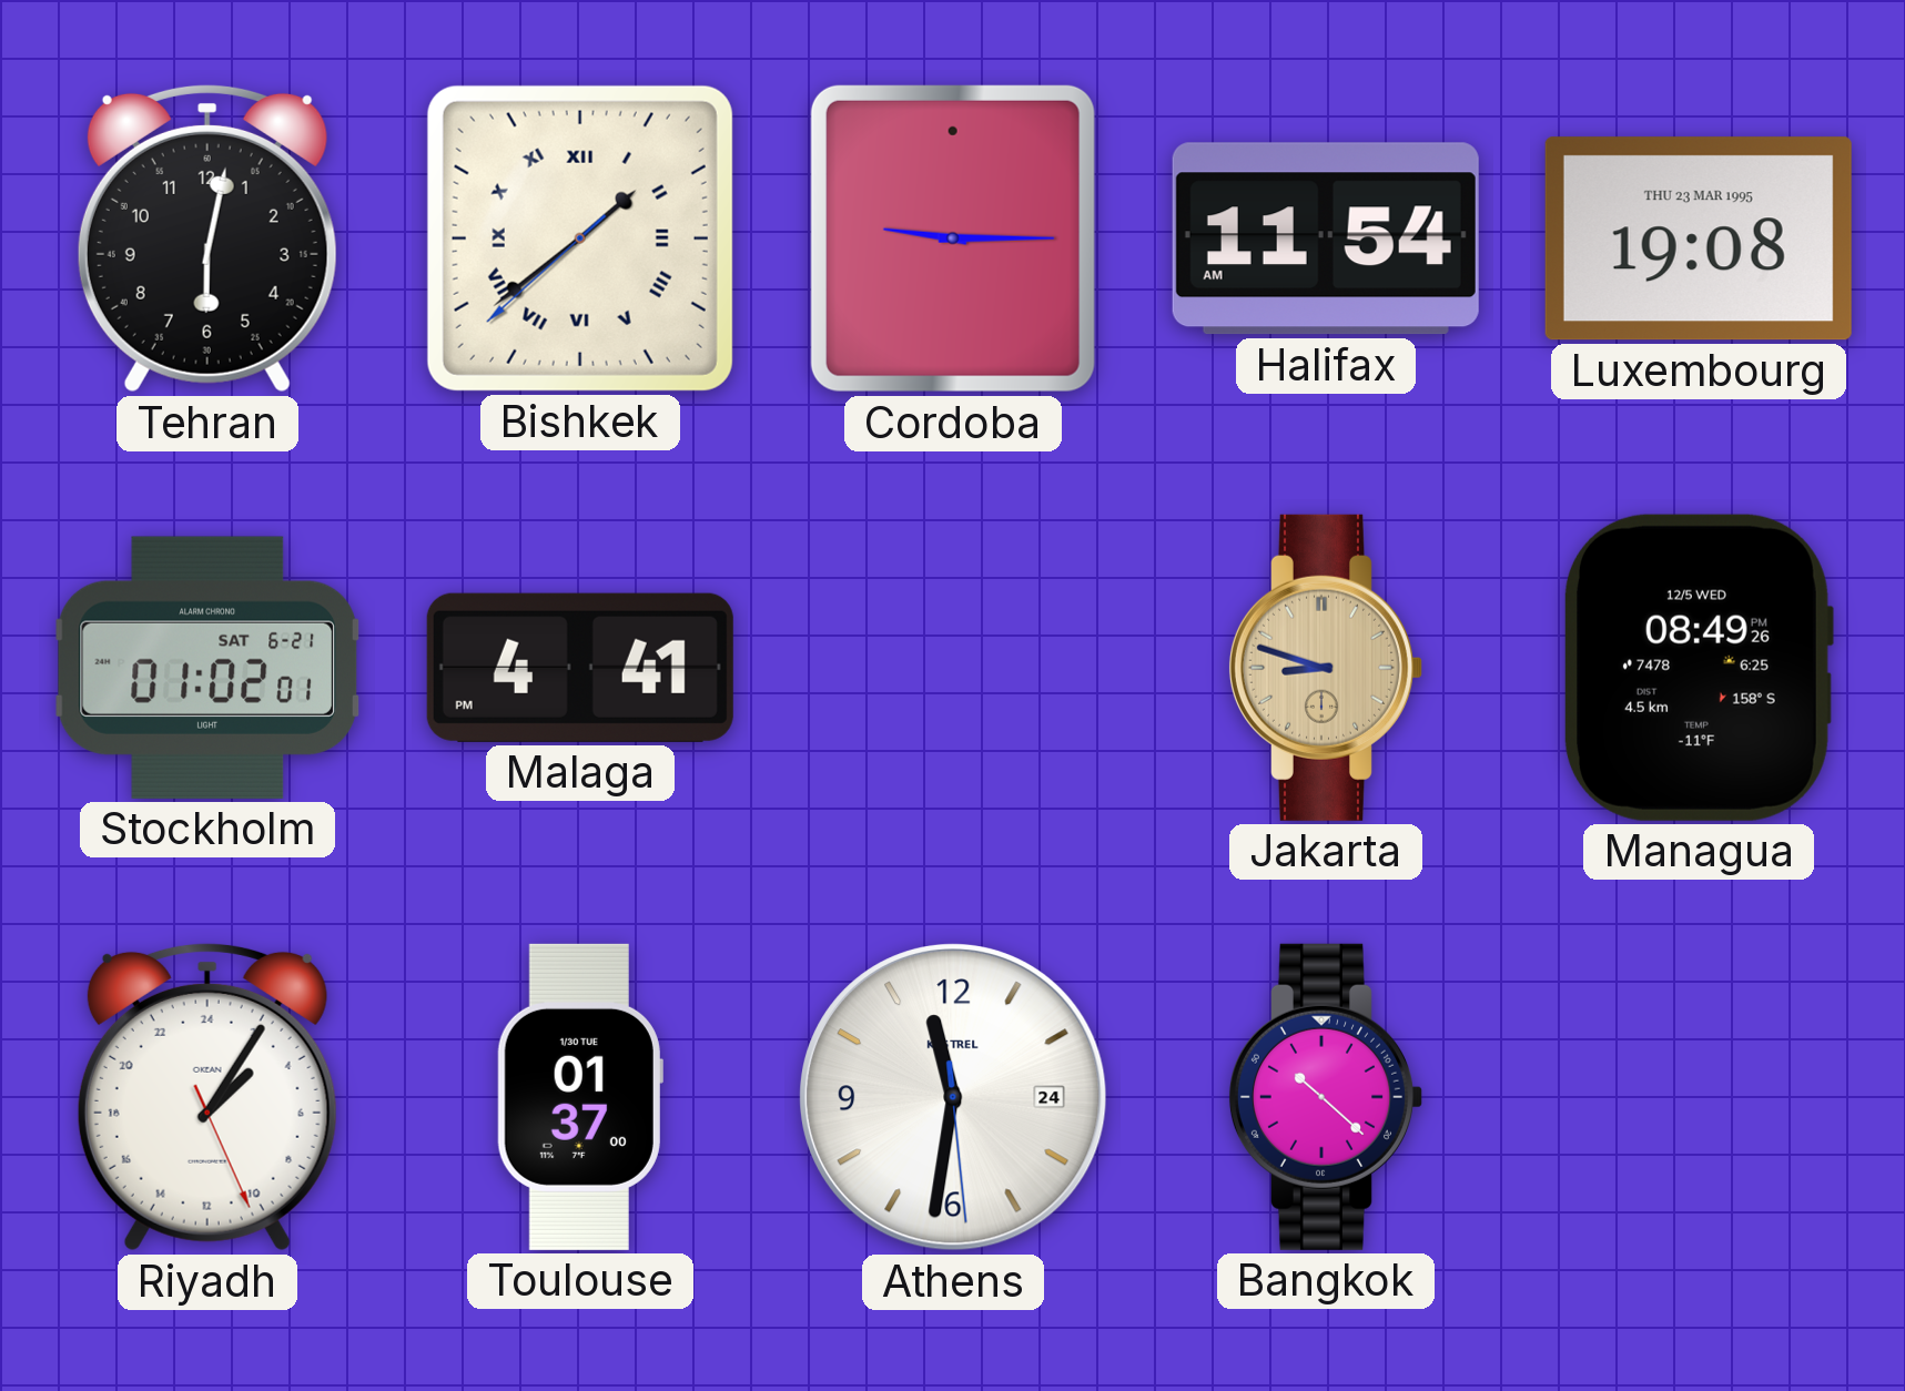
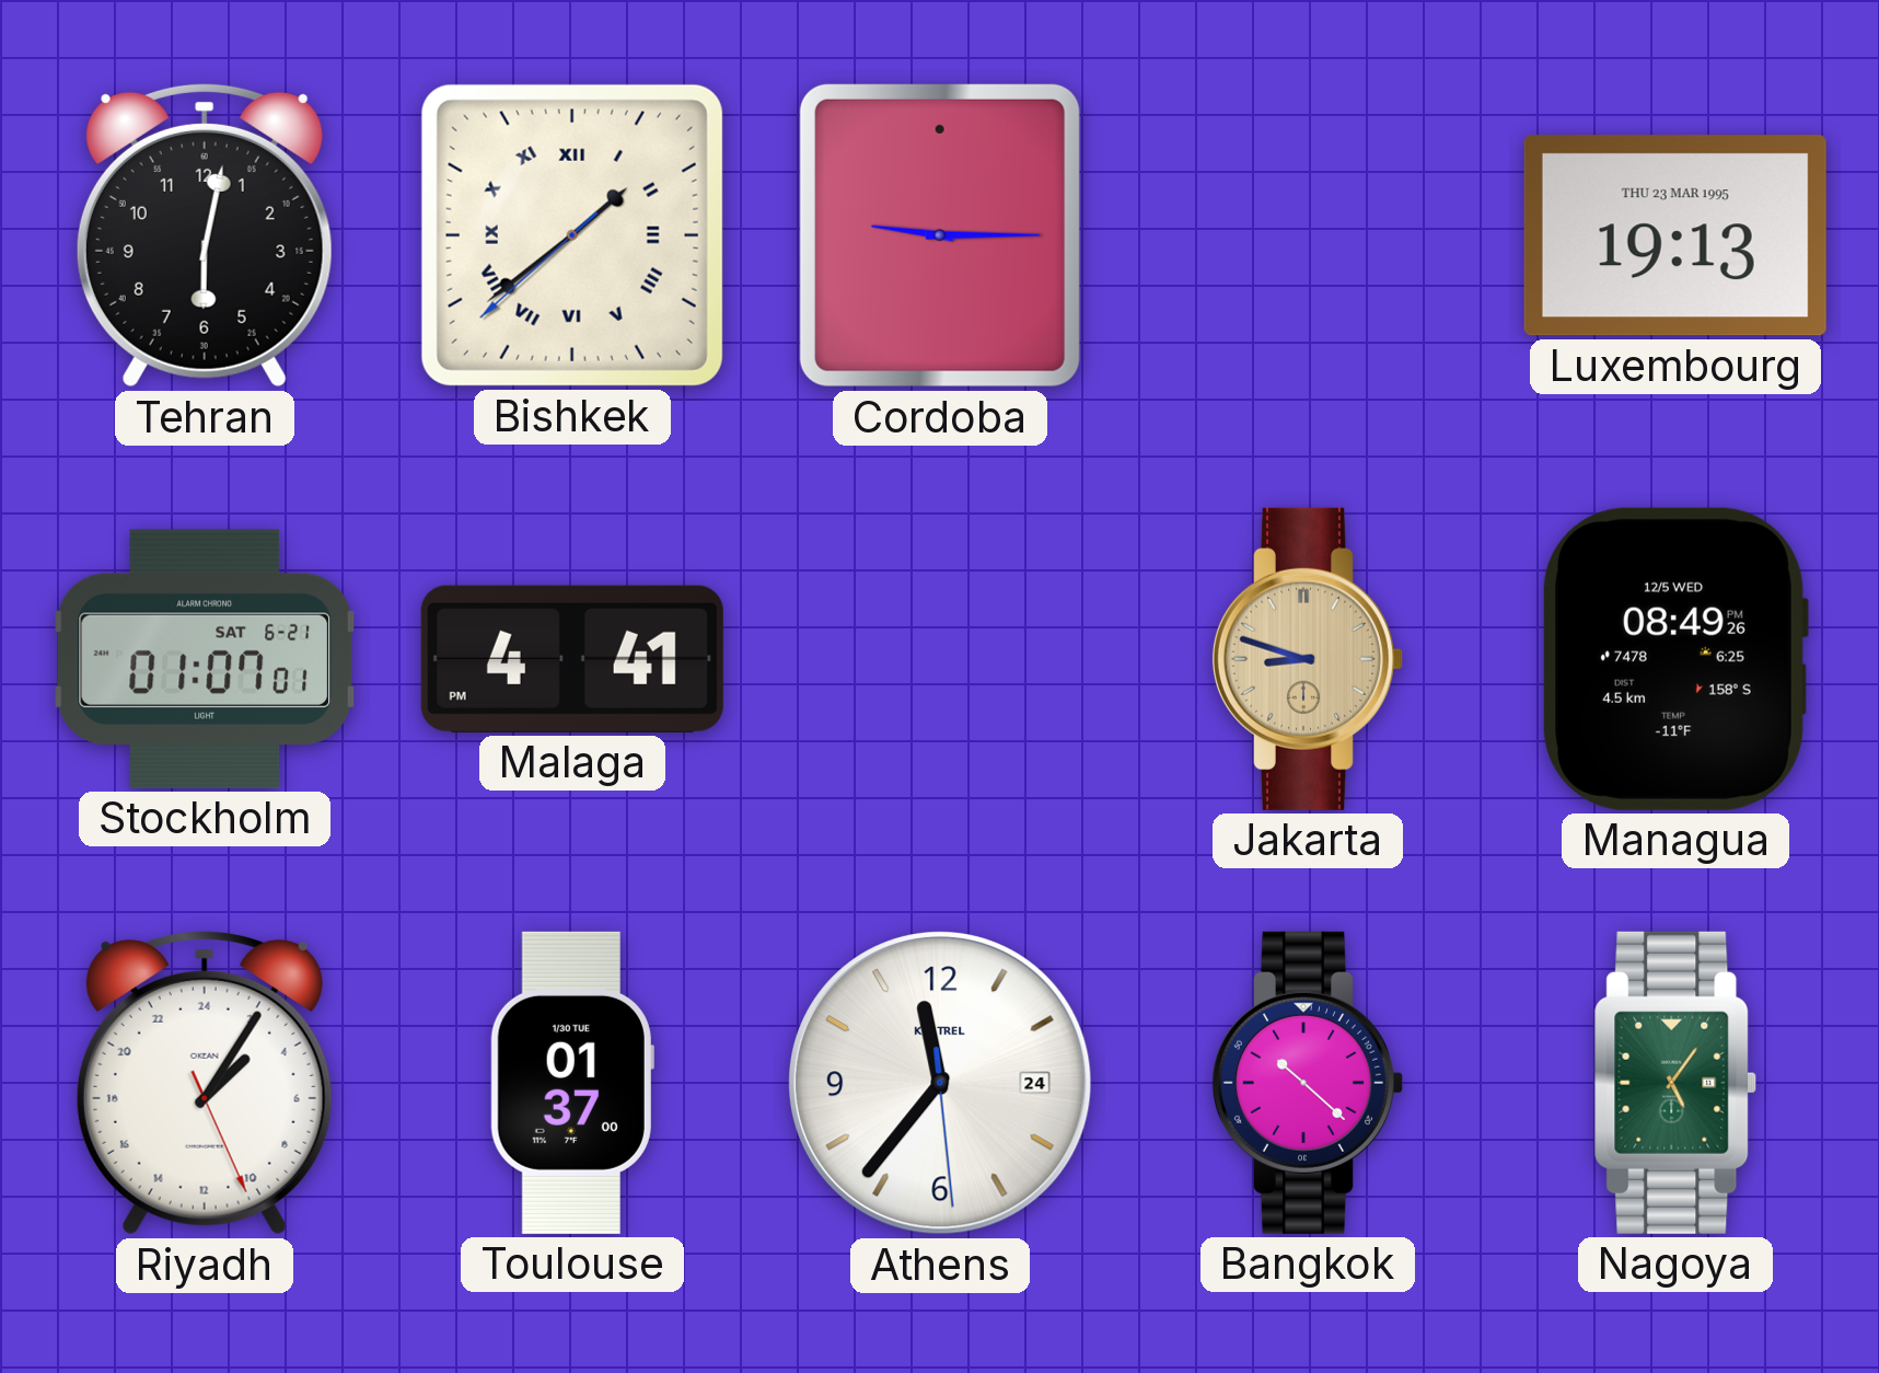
Halifax: 11:54 -> none (1326, 238)
Luxembourg: 19:08 -> 19:13 (1675, 235)
Stockholm: 01:02 -> 01:07 (205, 659)
Athens: 11:31 -> 11:36 (941, 1084)
Nagoya: none -> 5:06 (1675, 1083)
